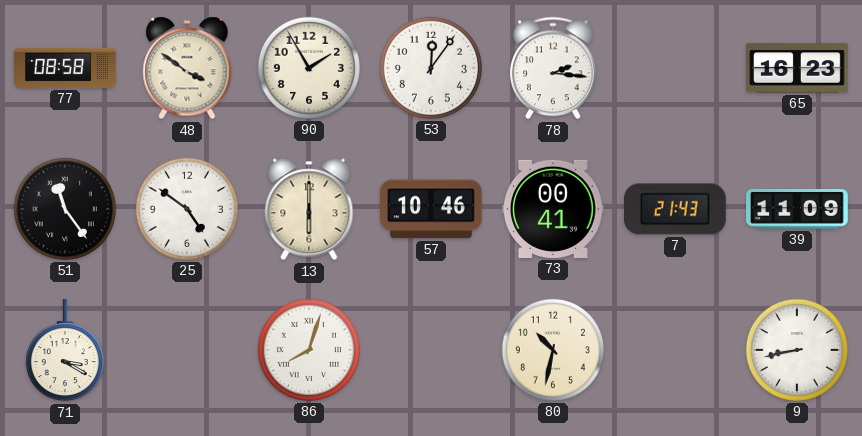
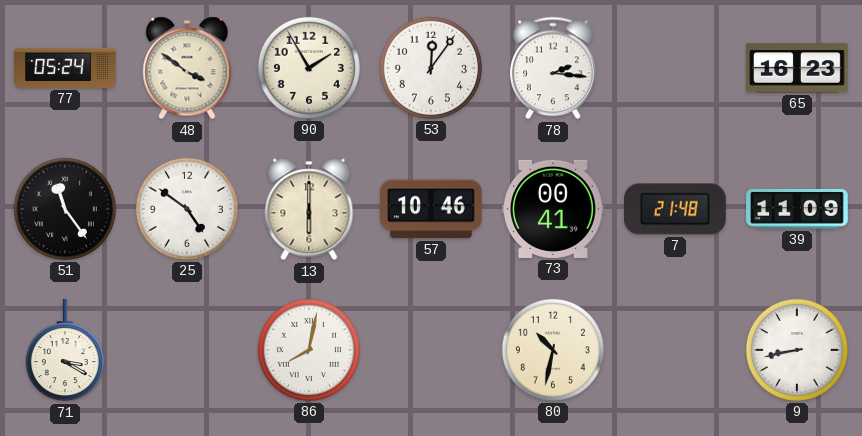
77: 08:58 -> 05:24 (65, 68)
7: 21:43 -> 21:48 (676, 209)
86: 8:03 -> 8:02 (309, 350)
